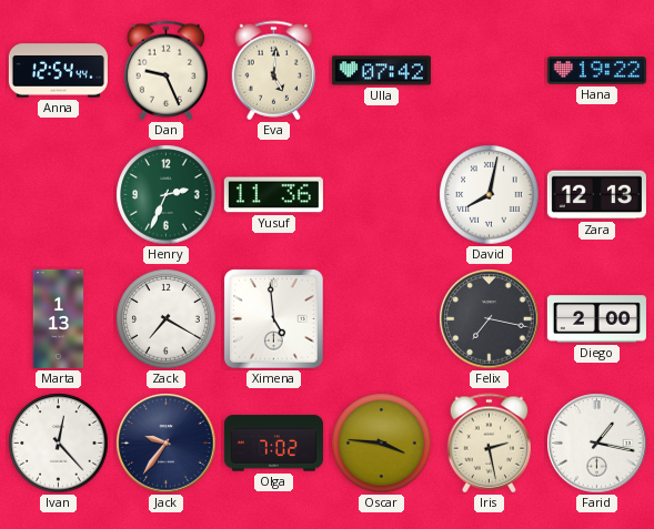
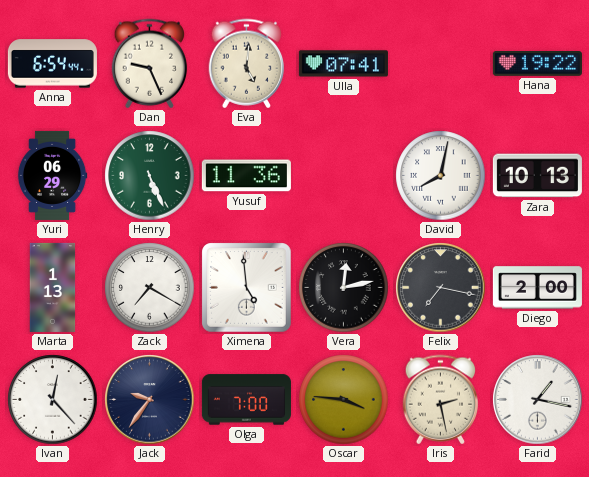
Anna: 12:54 -> 6:54 (52, 64)
Ulla: 07:42 -> 07:41 (343, 64)
Yuri: none -> 06:29 (52, 175)
Henry: 2:34 -> 5:26 (150, 176)
Zara: 12:13 -> 10:13 (537, 176)
Vera: none -> 12:13 (344, 288)
Olga: 7:02 -> 7:00 (246, 400)
